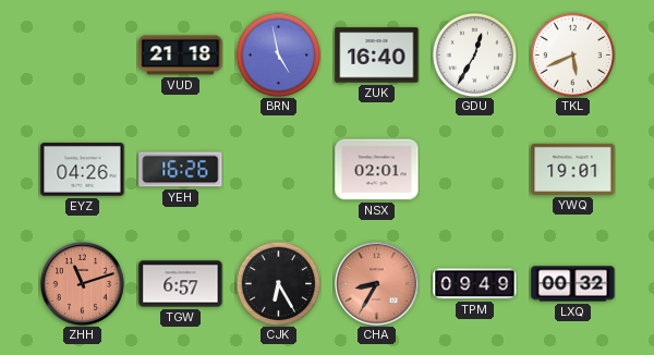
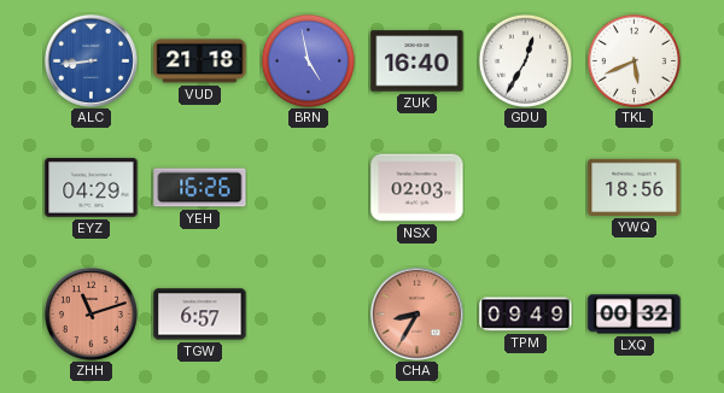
ALC: none -> 8:44 (91, 60)
EYZ: 04:26 -> 04:29 (92, 188)
NSX: 02:01 -> 02:03 (418, 188)
YWQ: 19:01 -> 18:56 (635, 187)
CJK: 6:25 -> none (278, 283)
